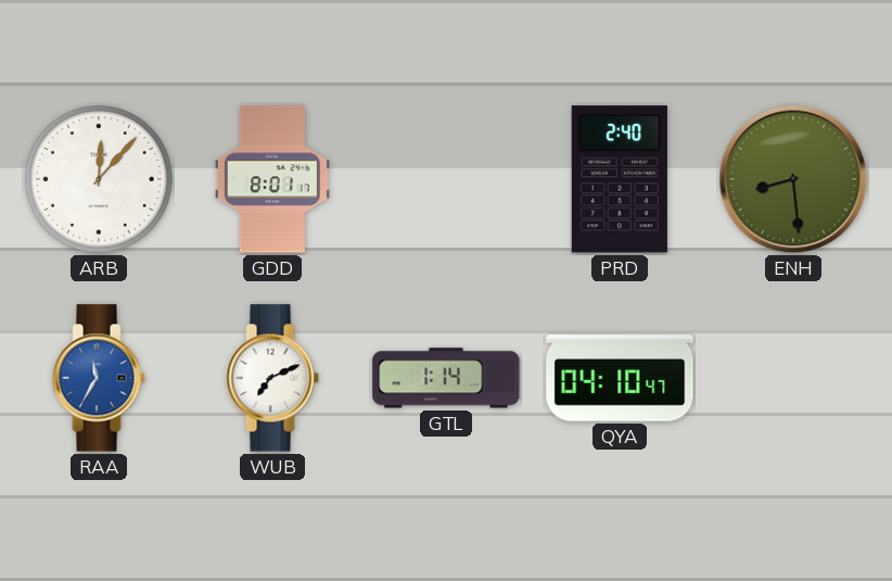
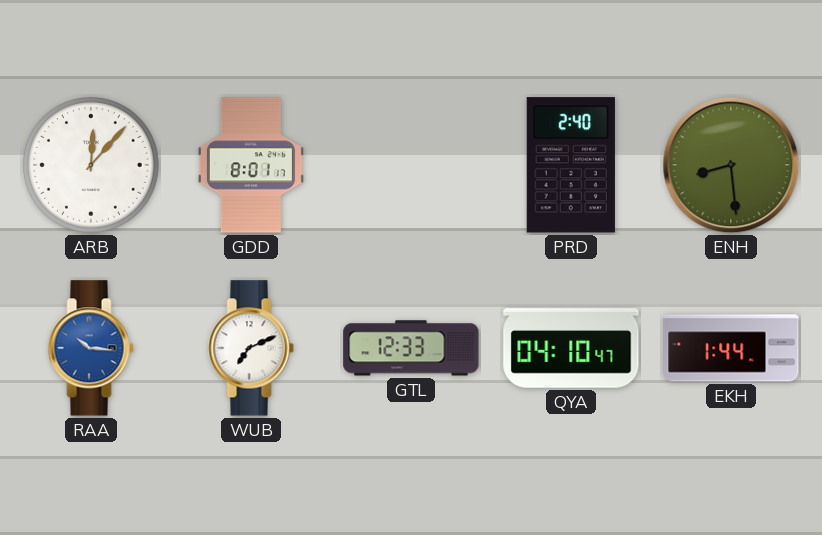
RAA: 11:35 -> 10:16 (91, 348)
GTL: 1:14 -> 12:33 (411, 348)
EKH: none -> 1:44 (731, 348)
